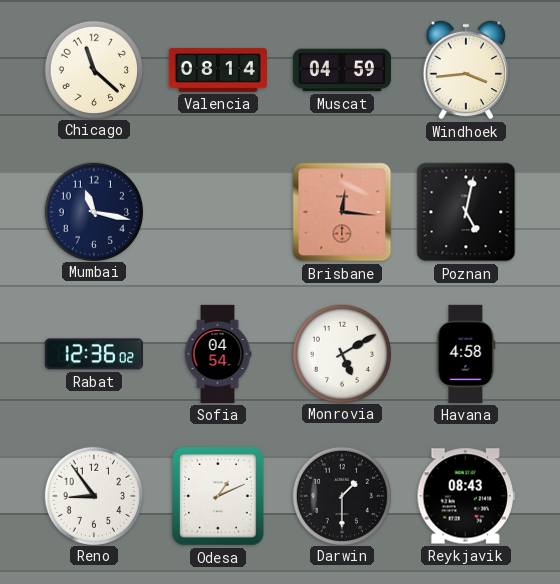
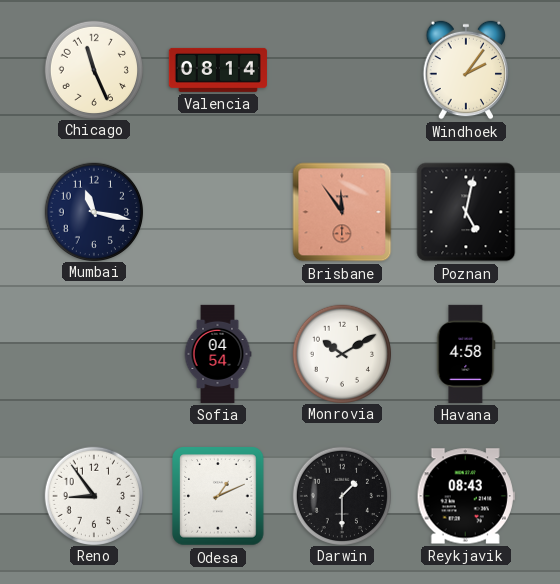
Chicago: 11:22 -> 11:26 (93, 69)
Muscat: 04:59 -> none (342, 70)
Windhoek: 3:44 -> 2:06 (466, 70)
Brisbane: 12:16 -> 11:54 (342, 212)
Rabat: 12:36 -> none (94, 354)
Monrovia: 5:10 -> 10:10 (341, 353)
